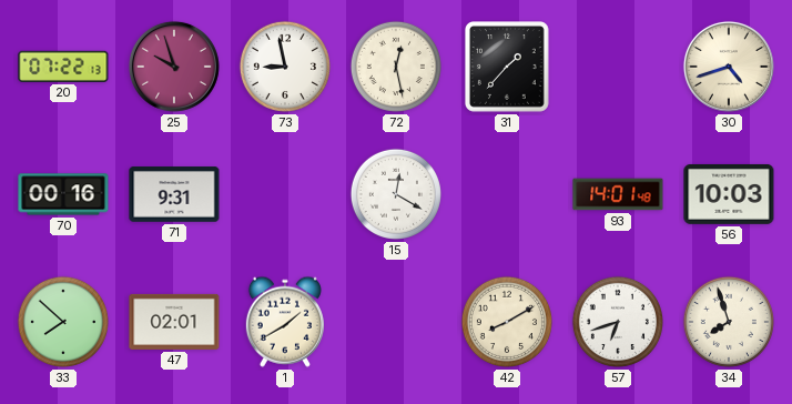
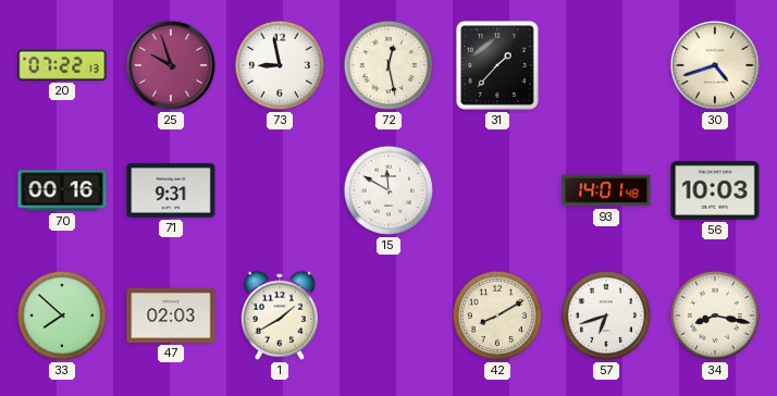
15: 12:20 -> 11:50 (388, 190)
47: 02:01 -> 02:03 (171, 315)
34: 7:57 -> 8:17 (715, 315)
